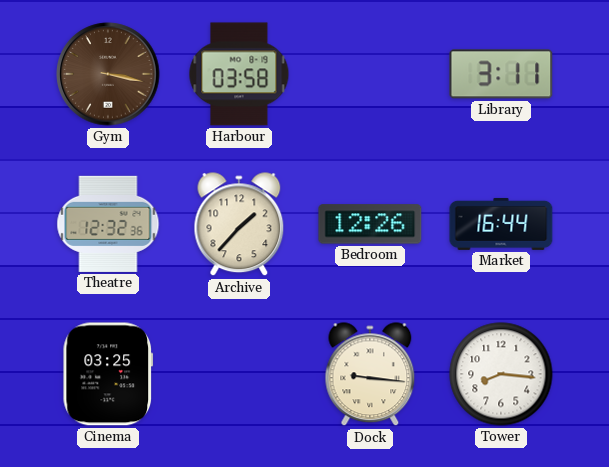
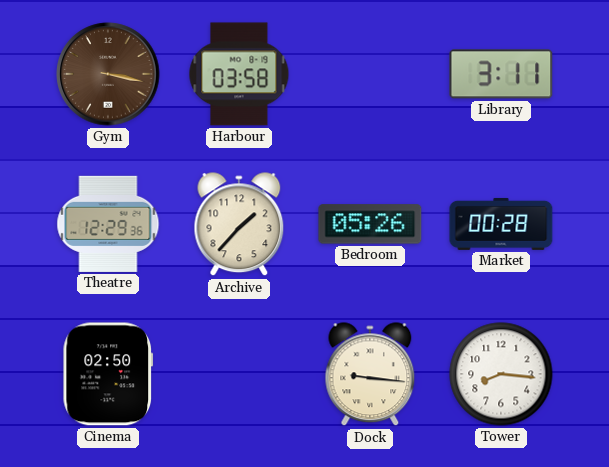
Theatre: 12:32 -> 12:29 (108, 224)
Bedroom: 12:26 -> 05:26 (370, 224)
Market: 16:44 -> 00:28 (501, 224)
Cinema: 03:25 -> 02:50 (108, 374)
